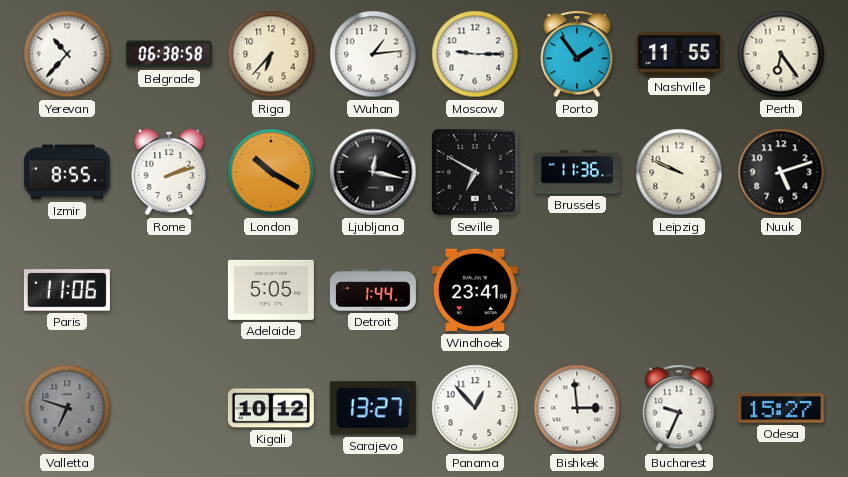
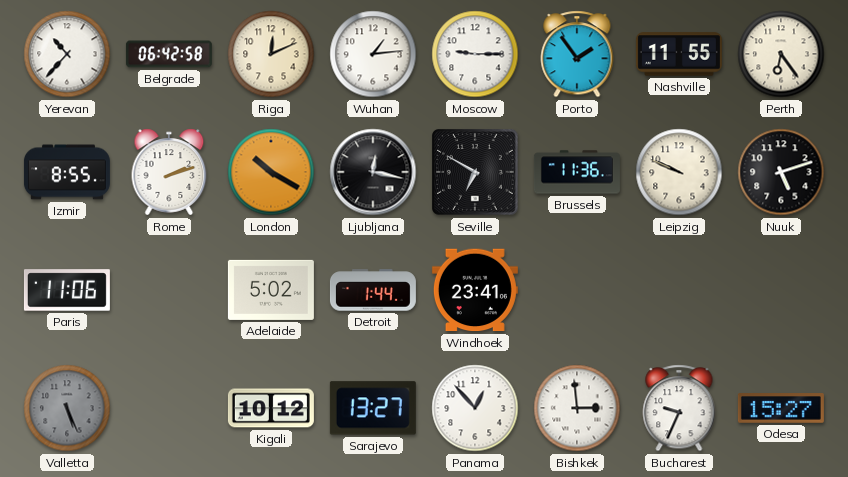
Belgrade: 06:38 -> 06:42 (169, 54)
Riga: 6:37 -> 12:11 (271, 54)
Adelaide: 5:05 -> 5:02 (271, 290)
Valletta: 6:48 -> 5:26 (67, 408)
